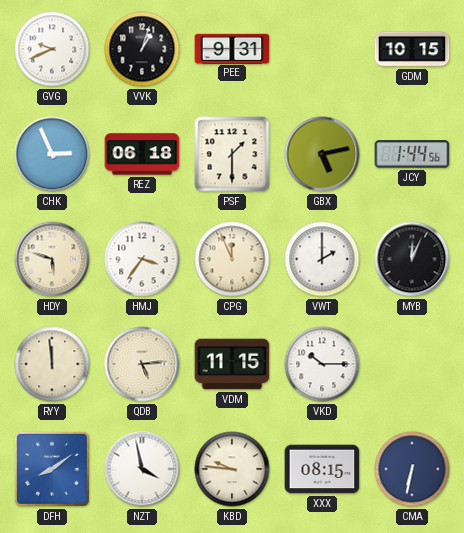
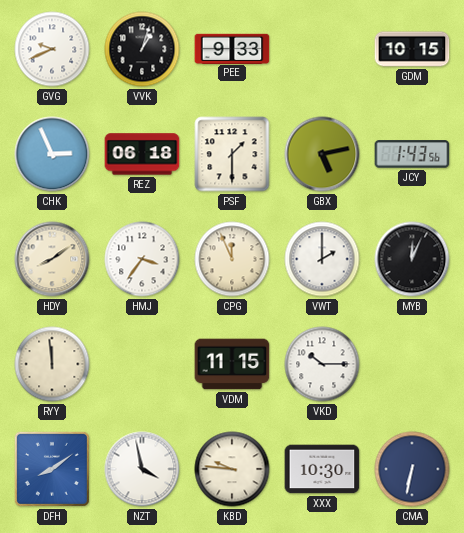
PEE: 9:31 -> 9:33 (232, 48)
JCY: 1:44 -> 1:43 (412, 154)
HDY: 5:48 -> 8:09 (52, 259)
QDB: 5:14 -> none (142, 364)
XXX: 08:15 -> 10:30 (322, 469)
